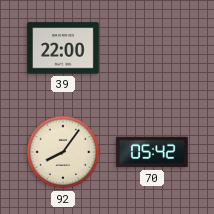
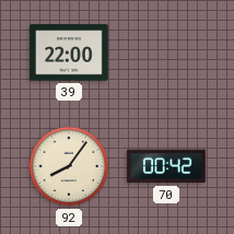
70: 05:42 -> 00:42 (166, 166)
